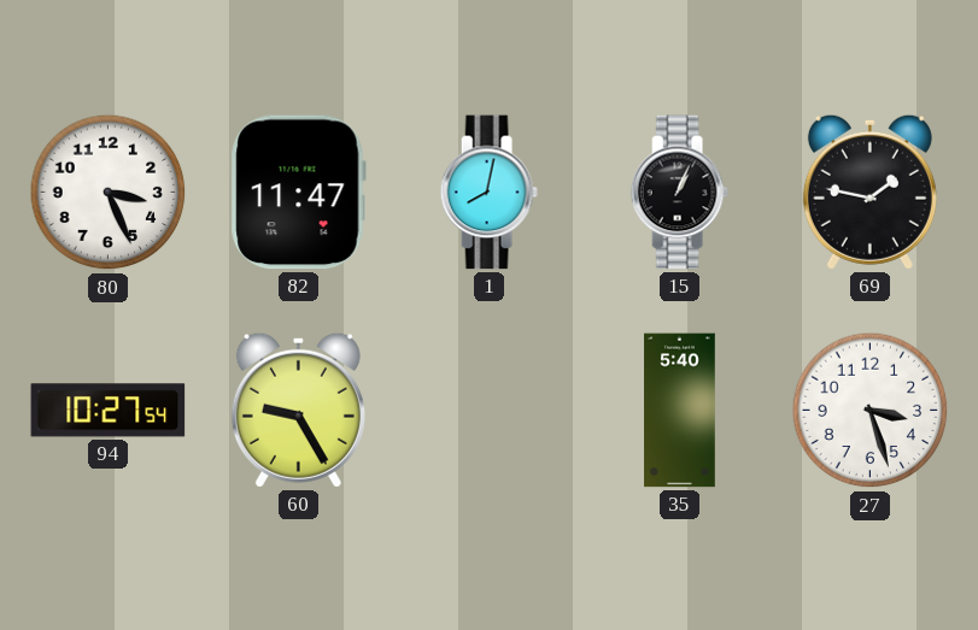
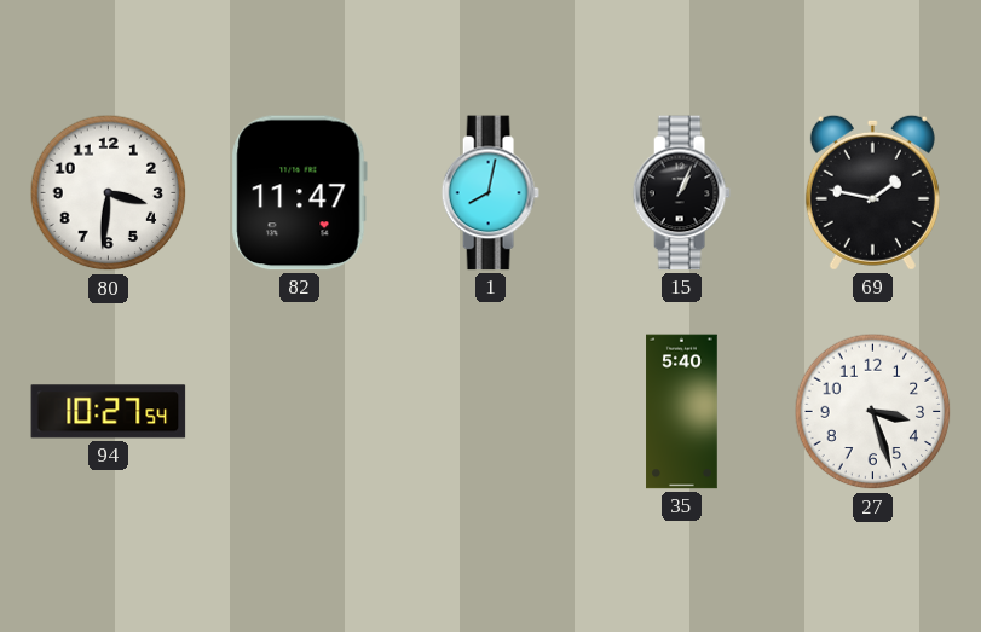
80: 3:26 -> 3:31 (109, 193)
60: 9:25 -> none (298, 410)
